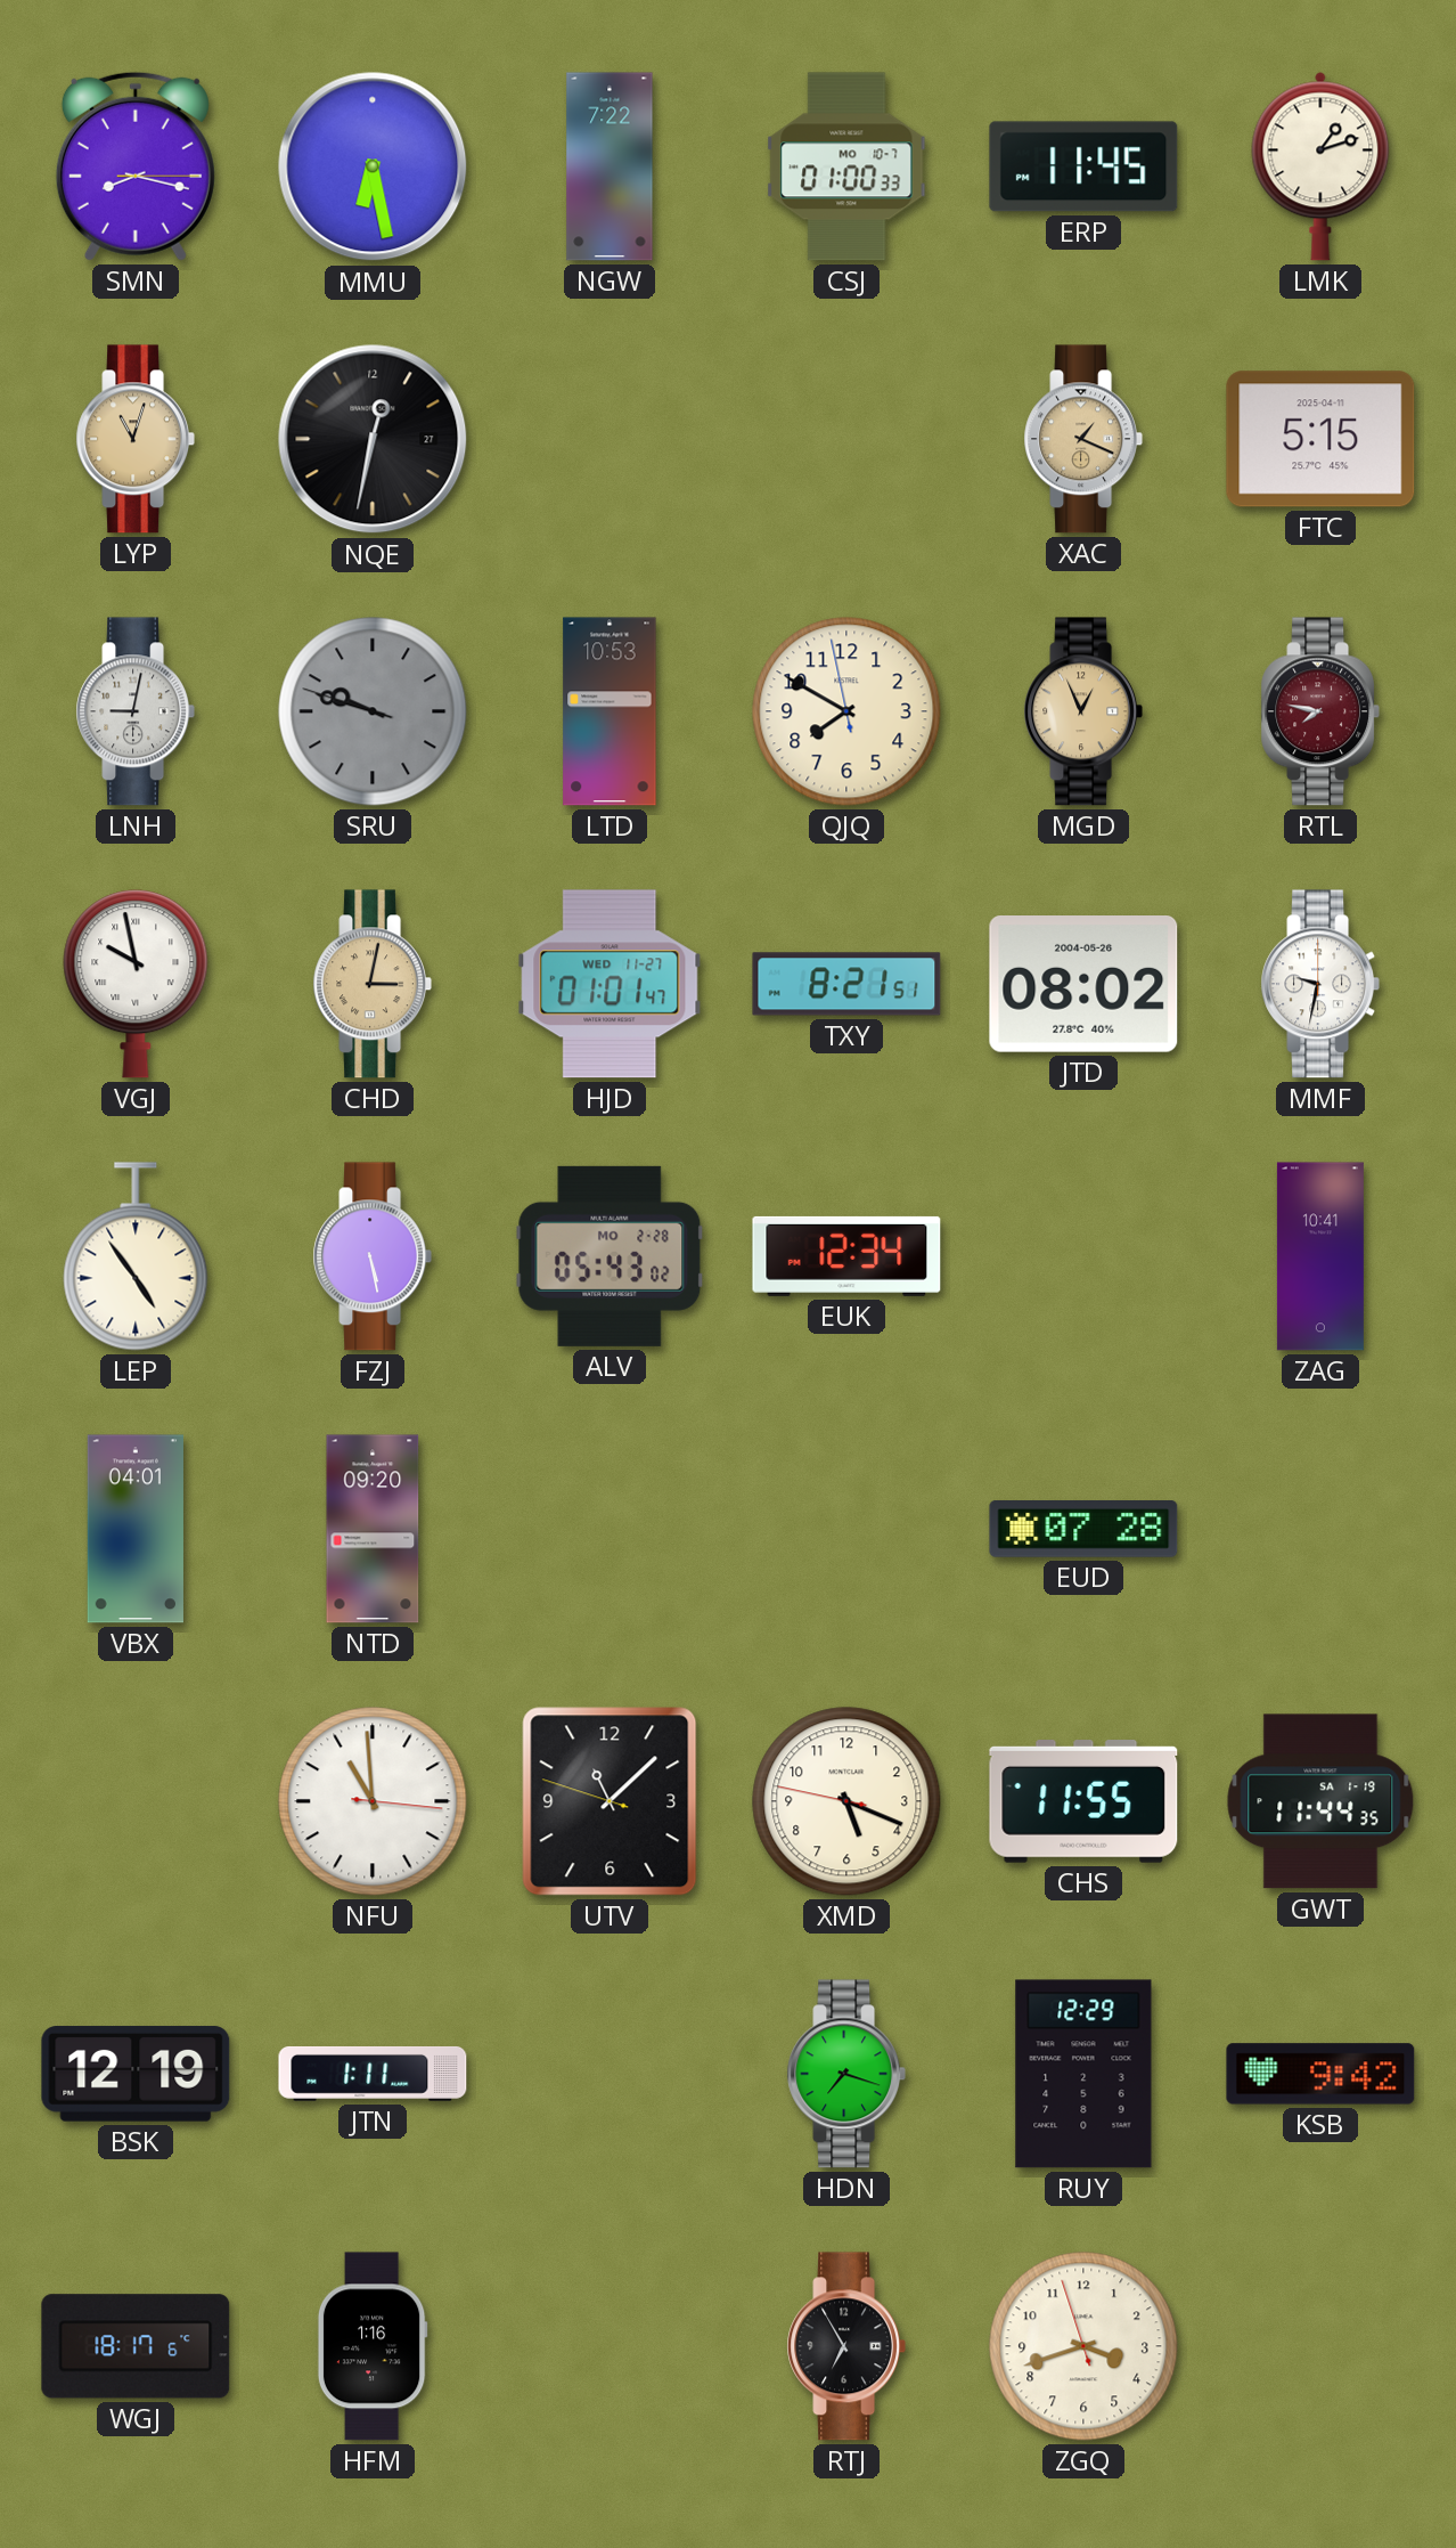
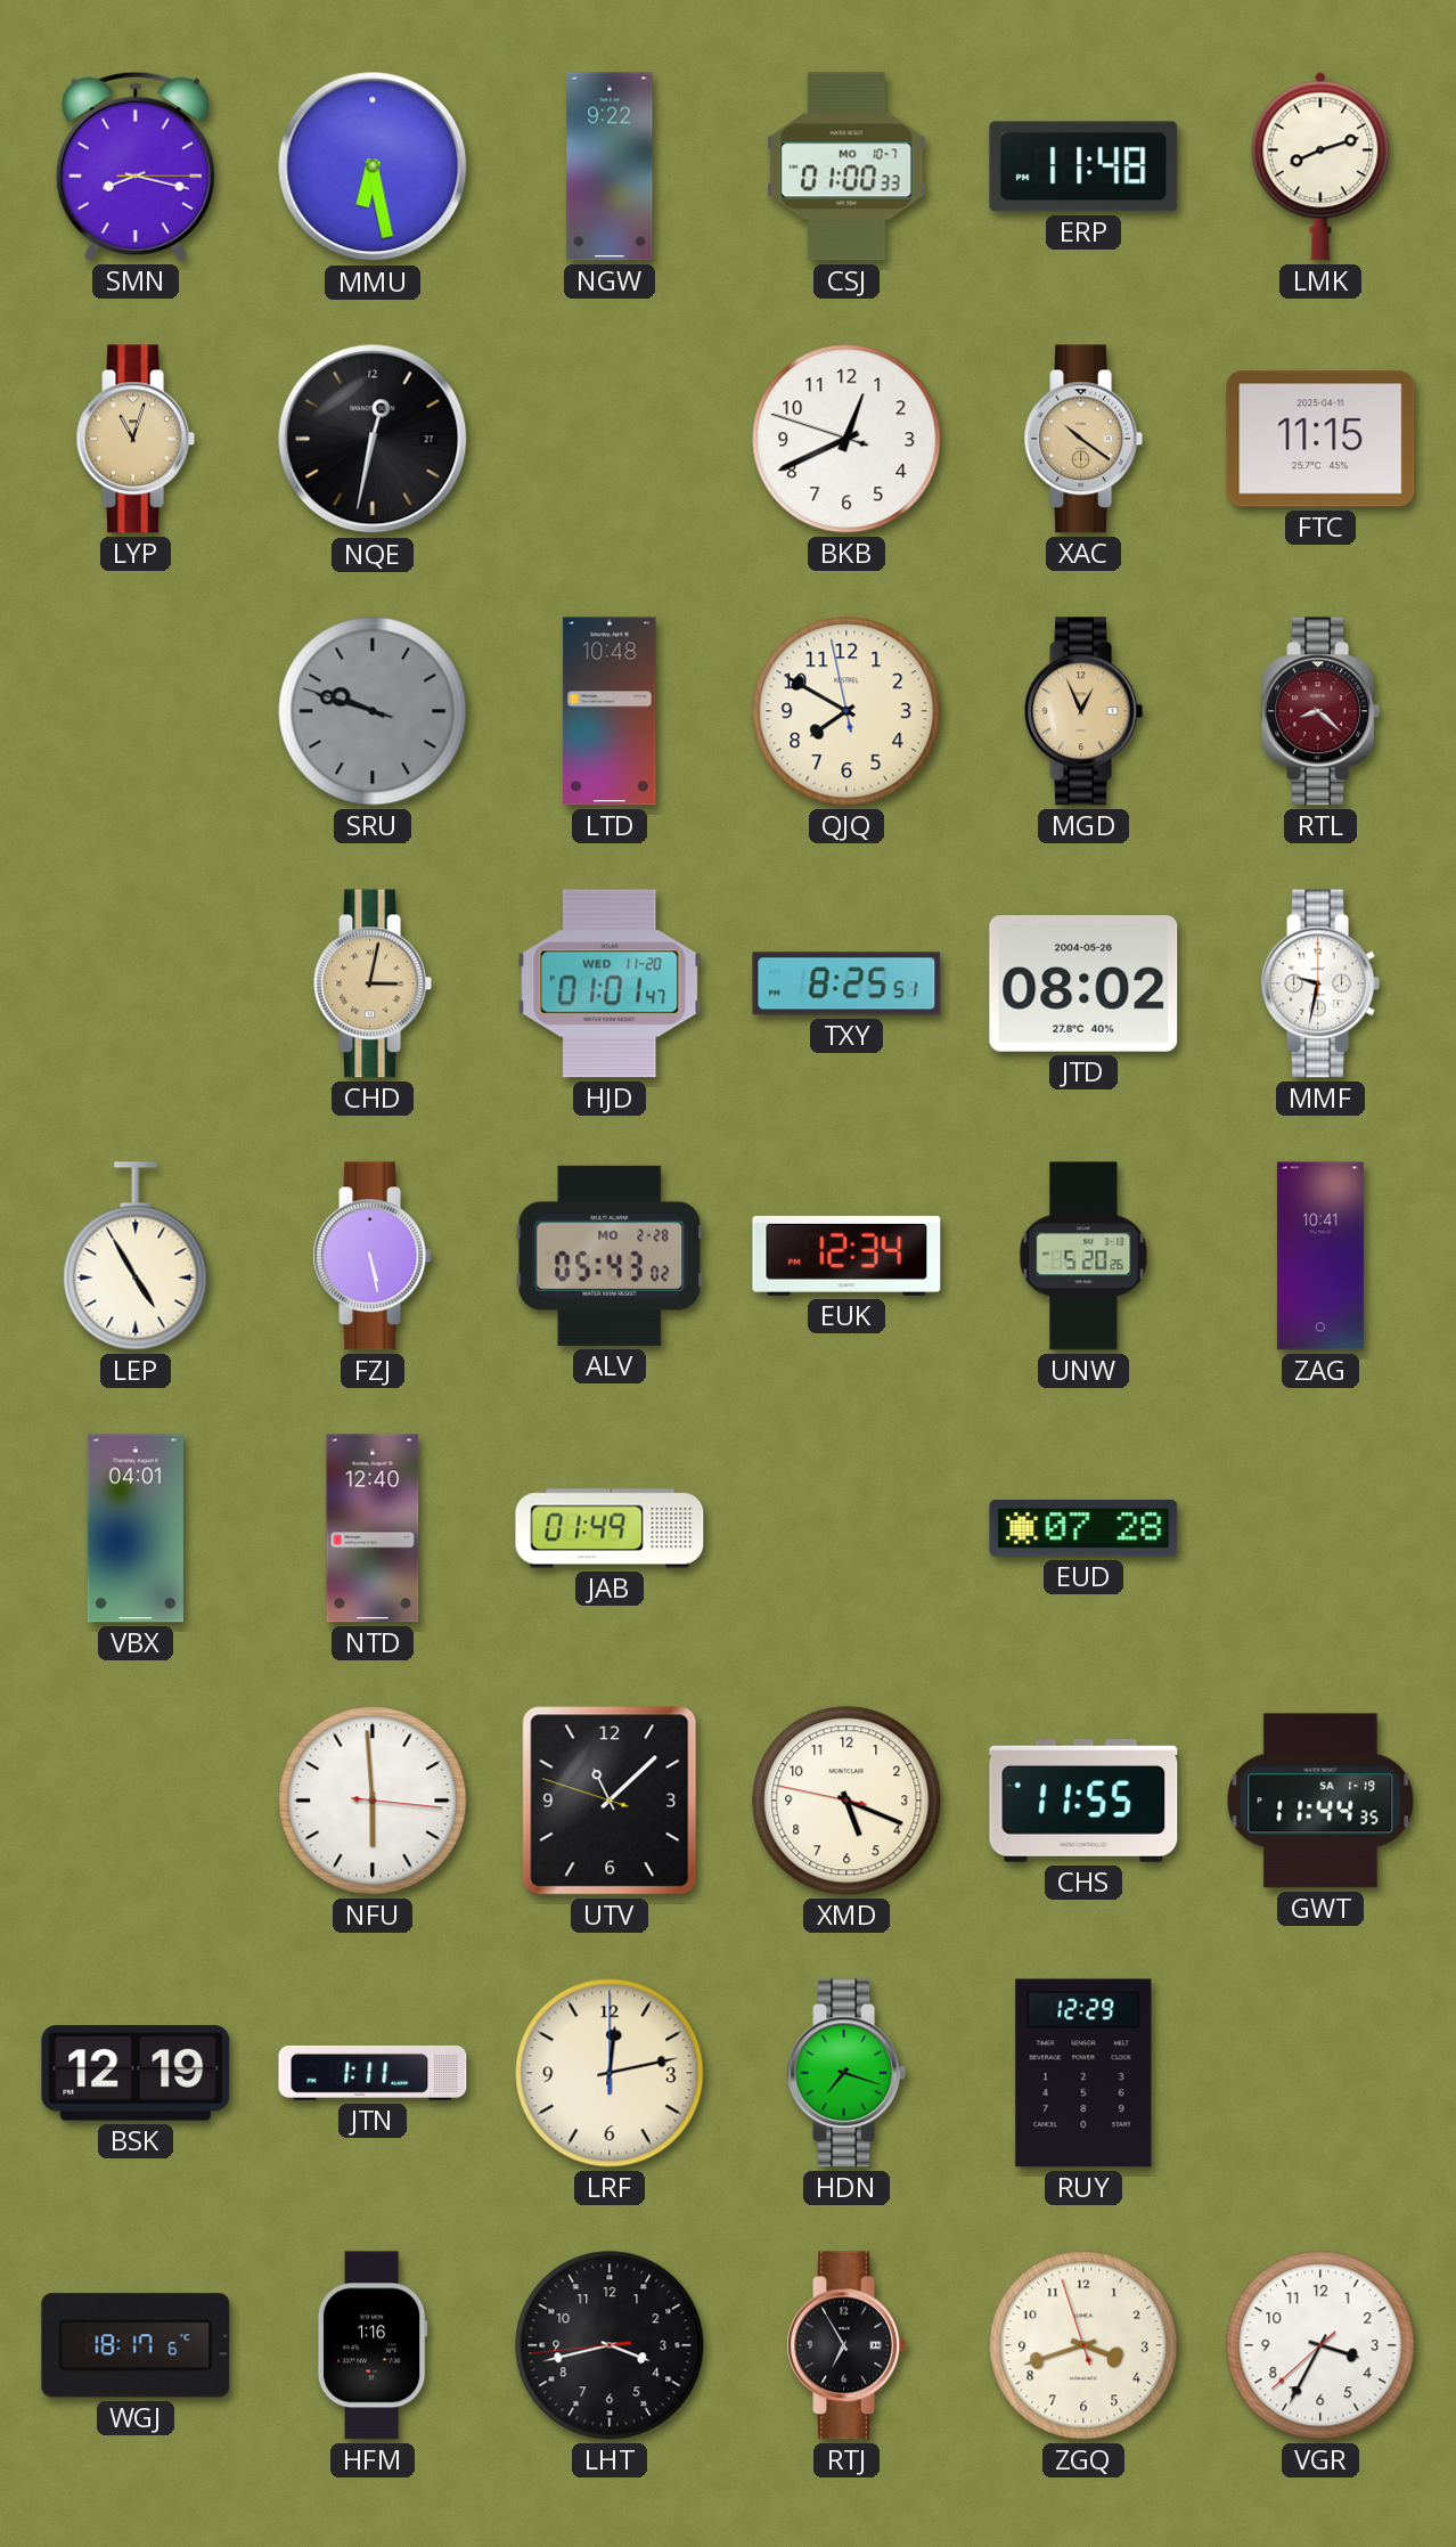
NGW: 7:22 -> 9:22 (610, 166)
ERP: 11:45 -> 11:48 (1083, 166)
LMK: 1:12 -> 8:12 (1320, 166)
BKB: none -> 12:40 (846, 439)
XAC: 1:19 -> 10:21 (1083, 439)
FTC: 5:15 -> 11:15 (1320, 439)
LNH: 9:02 -> none (136, 711)
LTD: 10:53 -> 10:48 (610, 711)
RTL: 7:47 -> 8:22 (1320, 711)
VGJ: 9:58 -> none (136, 984)
HJD date: WED 11-27 -> WED 11-20 (610, 983)
TXY: 8:21 -> 8:25 (846, 983)
LEP: 4:54 -> 4:55 (136, 1256)
UNW: none -> 5:20 (1083, 1256)
NTD: 09:20 -> 12:40 (373, 1528)
JAB: none -> 01:49 (610, 1528)
NFU: 10:59 -> 5:59 (373, 1801)
LRF: none -> 12:13 (610, 2073)
KSB: 9:42 -> none (1320, 2074)
LHT: none -> 3:42 (610, 2345)
VGR: none -> 3:34 (1320, 2345)
